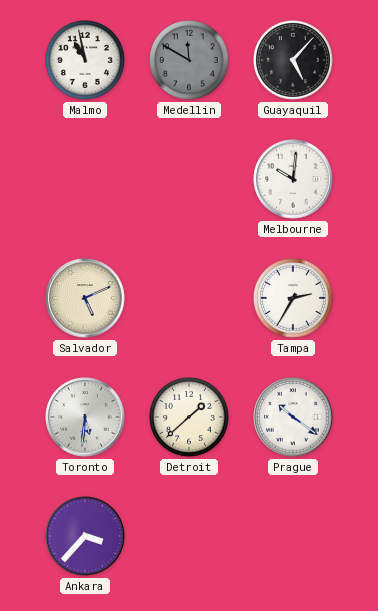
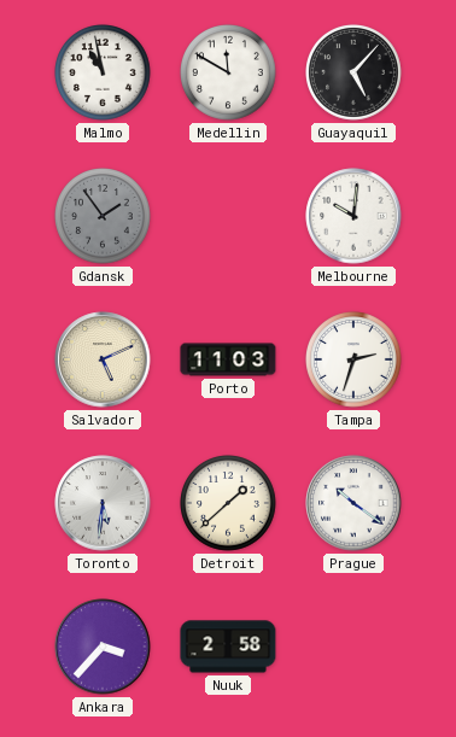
Medellin dial: grey -> white (229, 74)
Gdansk: none -> 1:54 (104, 217)
Porto: none -> 11:03 (228, 359)
Tampa: 2:35 -> 2:33 (355, 361)
Nuuk: none -> 2:58 (228, 647)
